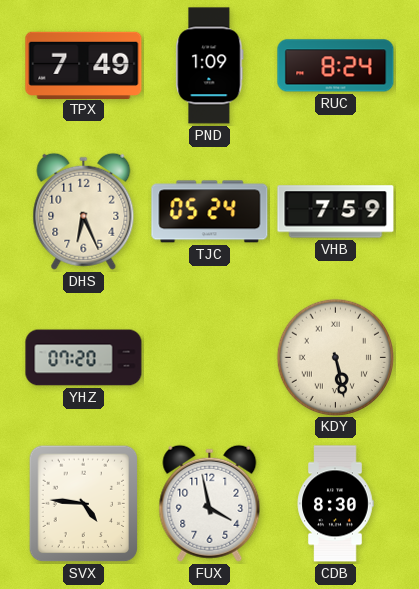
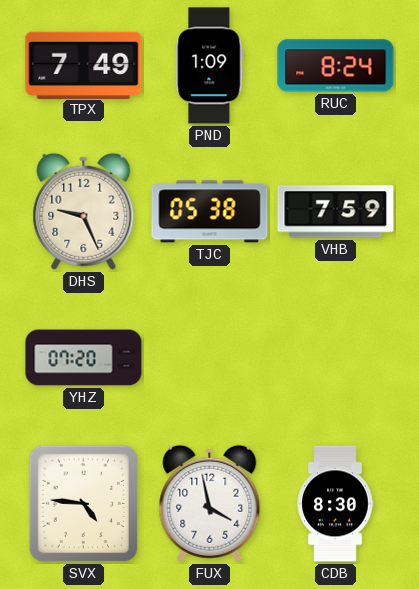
DHS: 6:26 -> 9:26 (84, 211)
TJC: 05:24 -> 05:38 (210, 212)
KDY: 5:28 -> none (335, 357)
